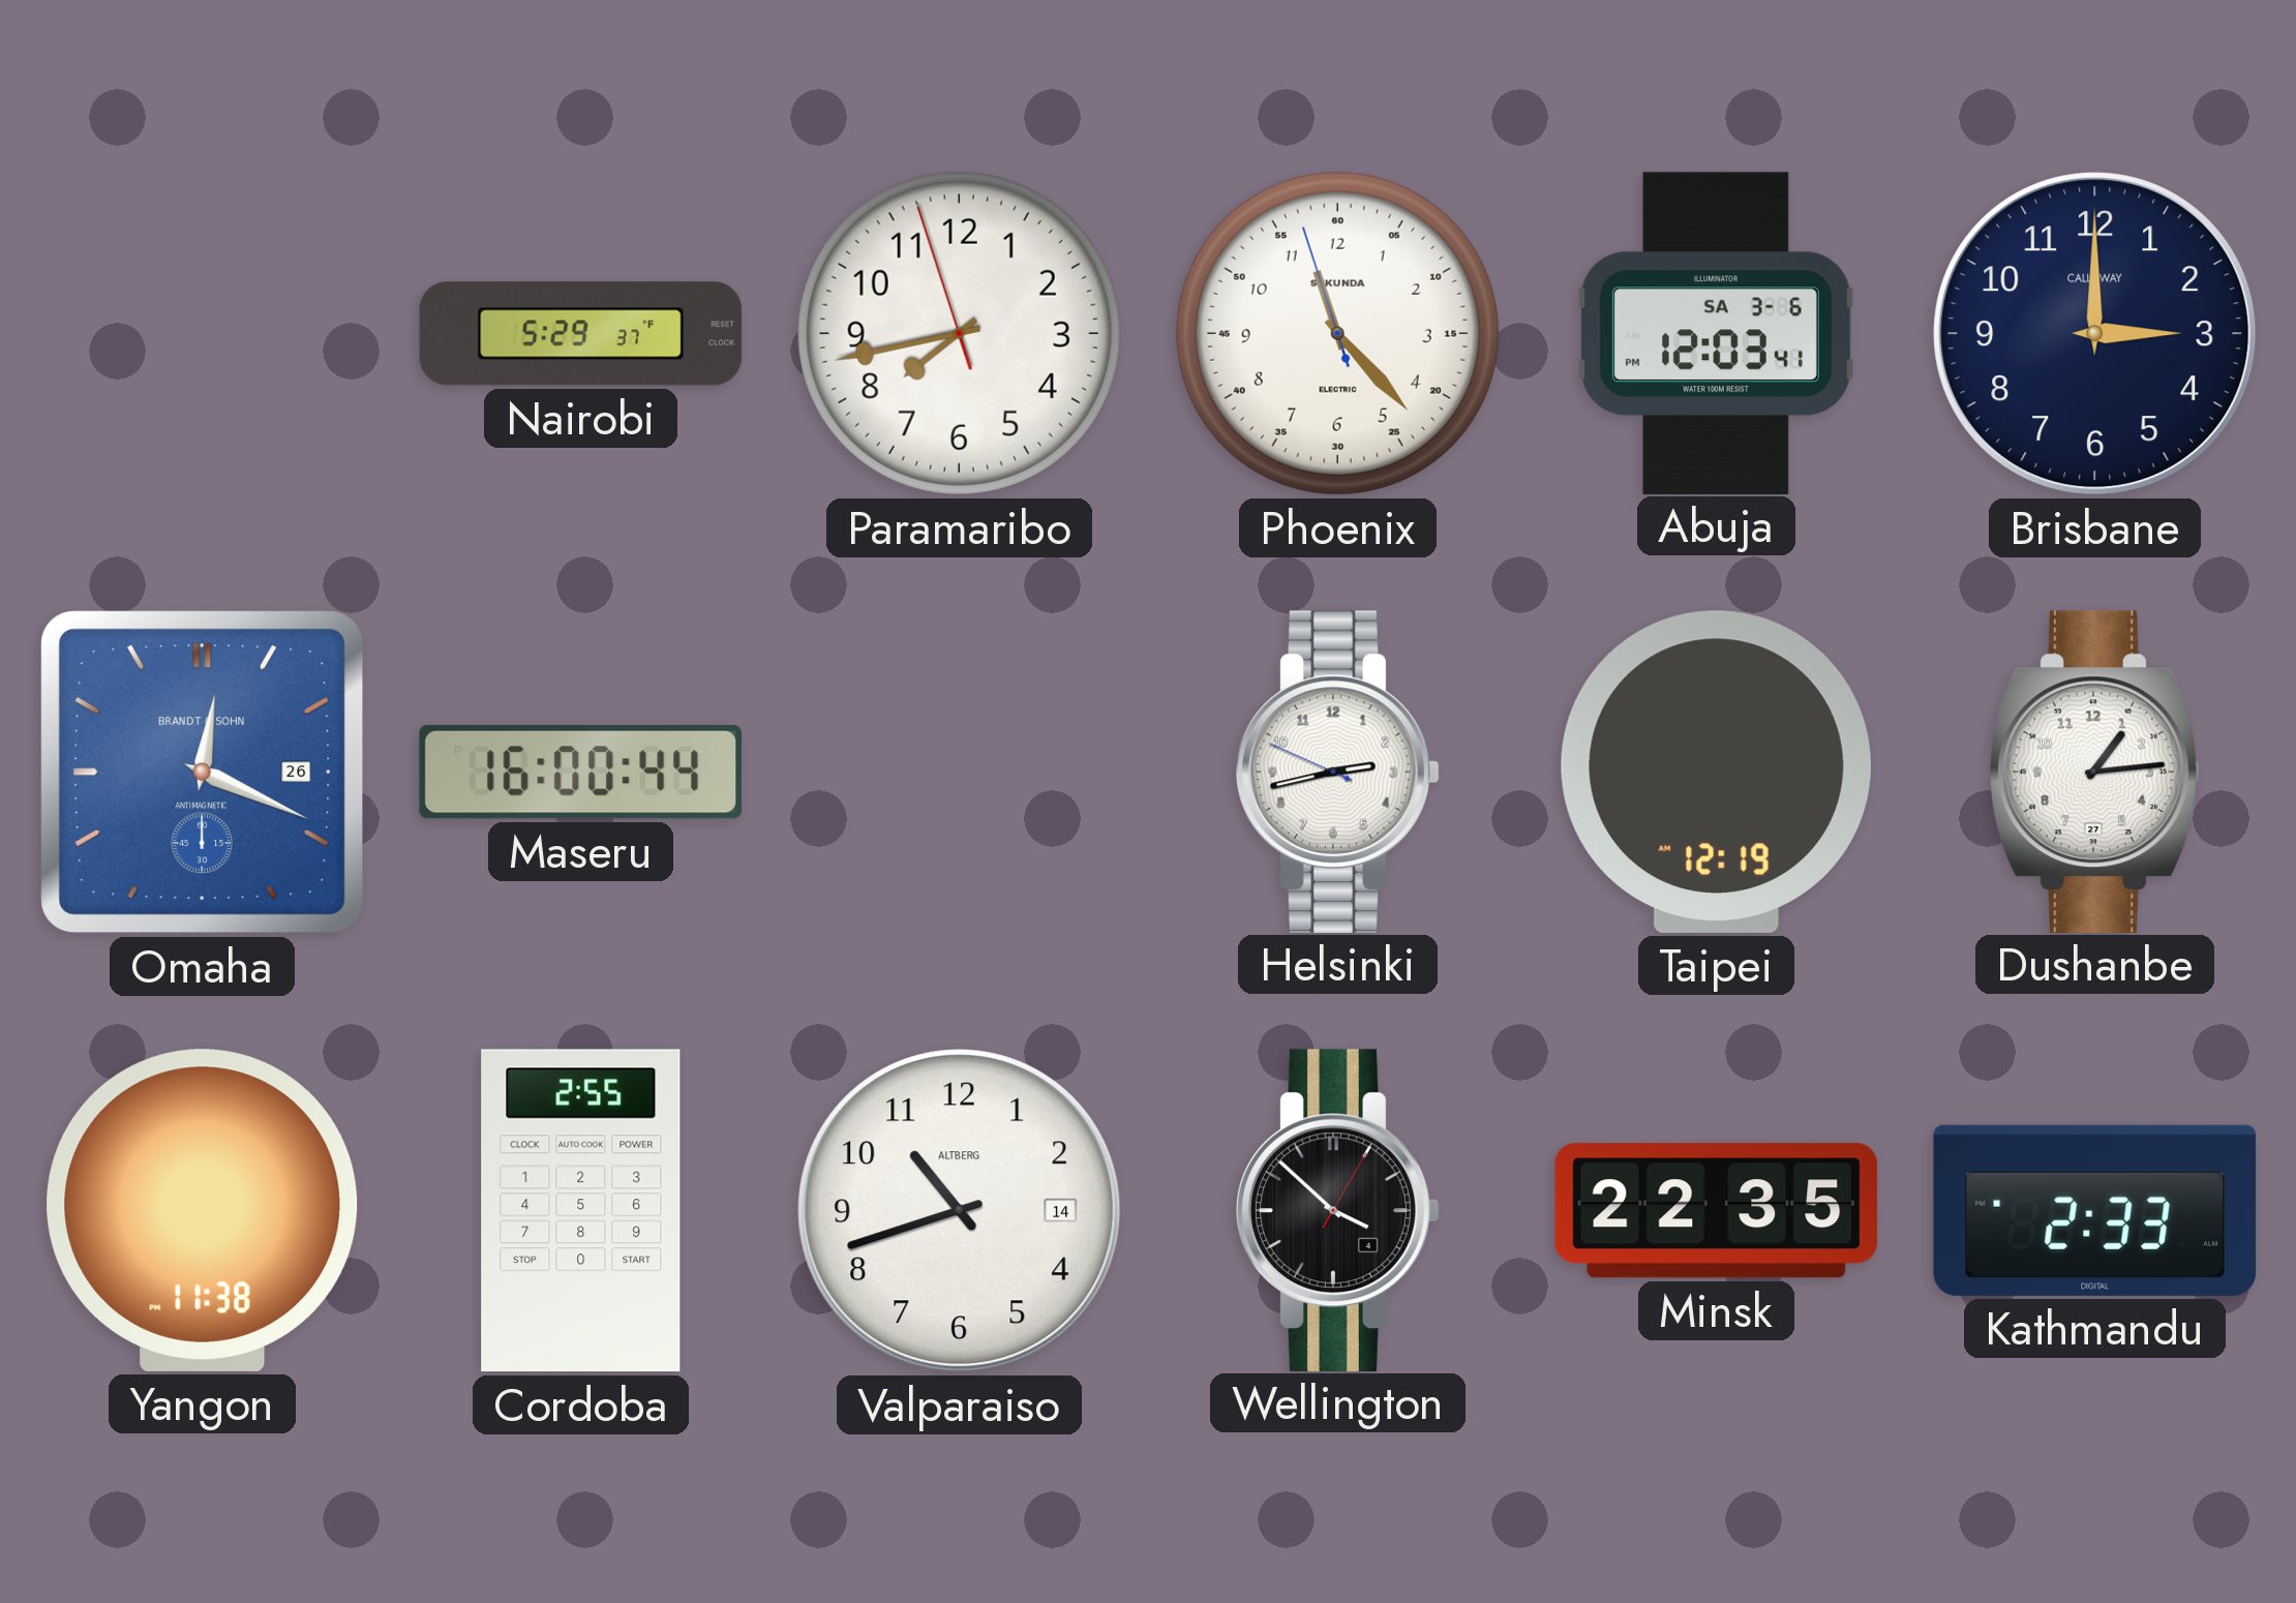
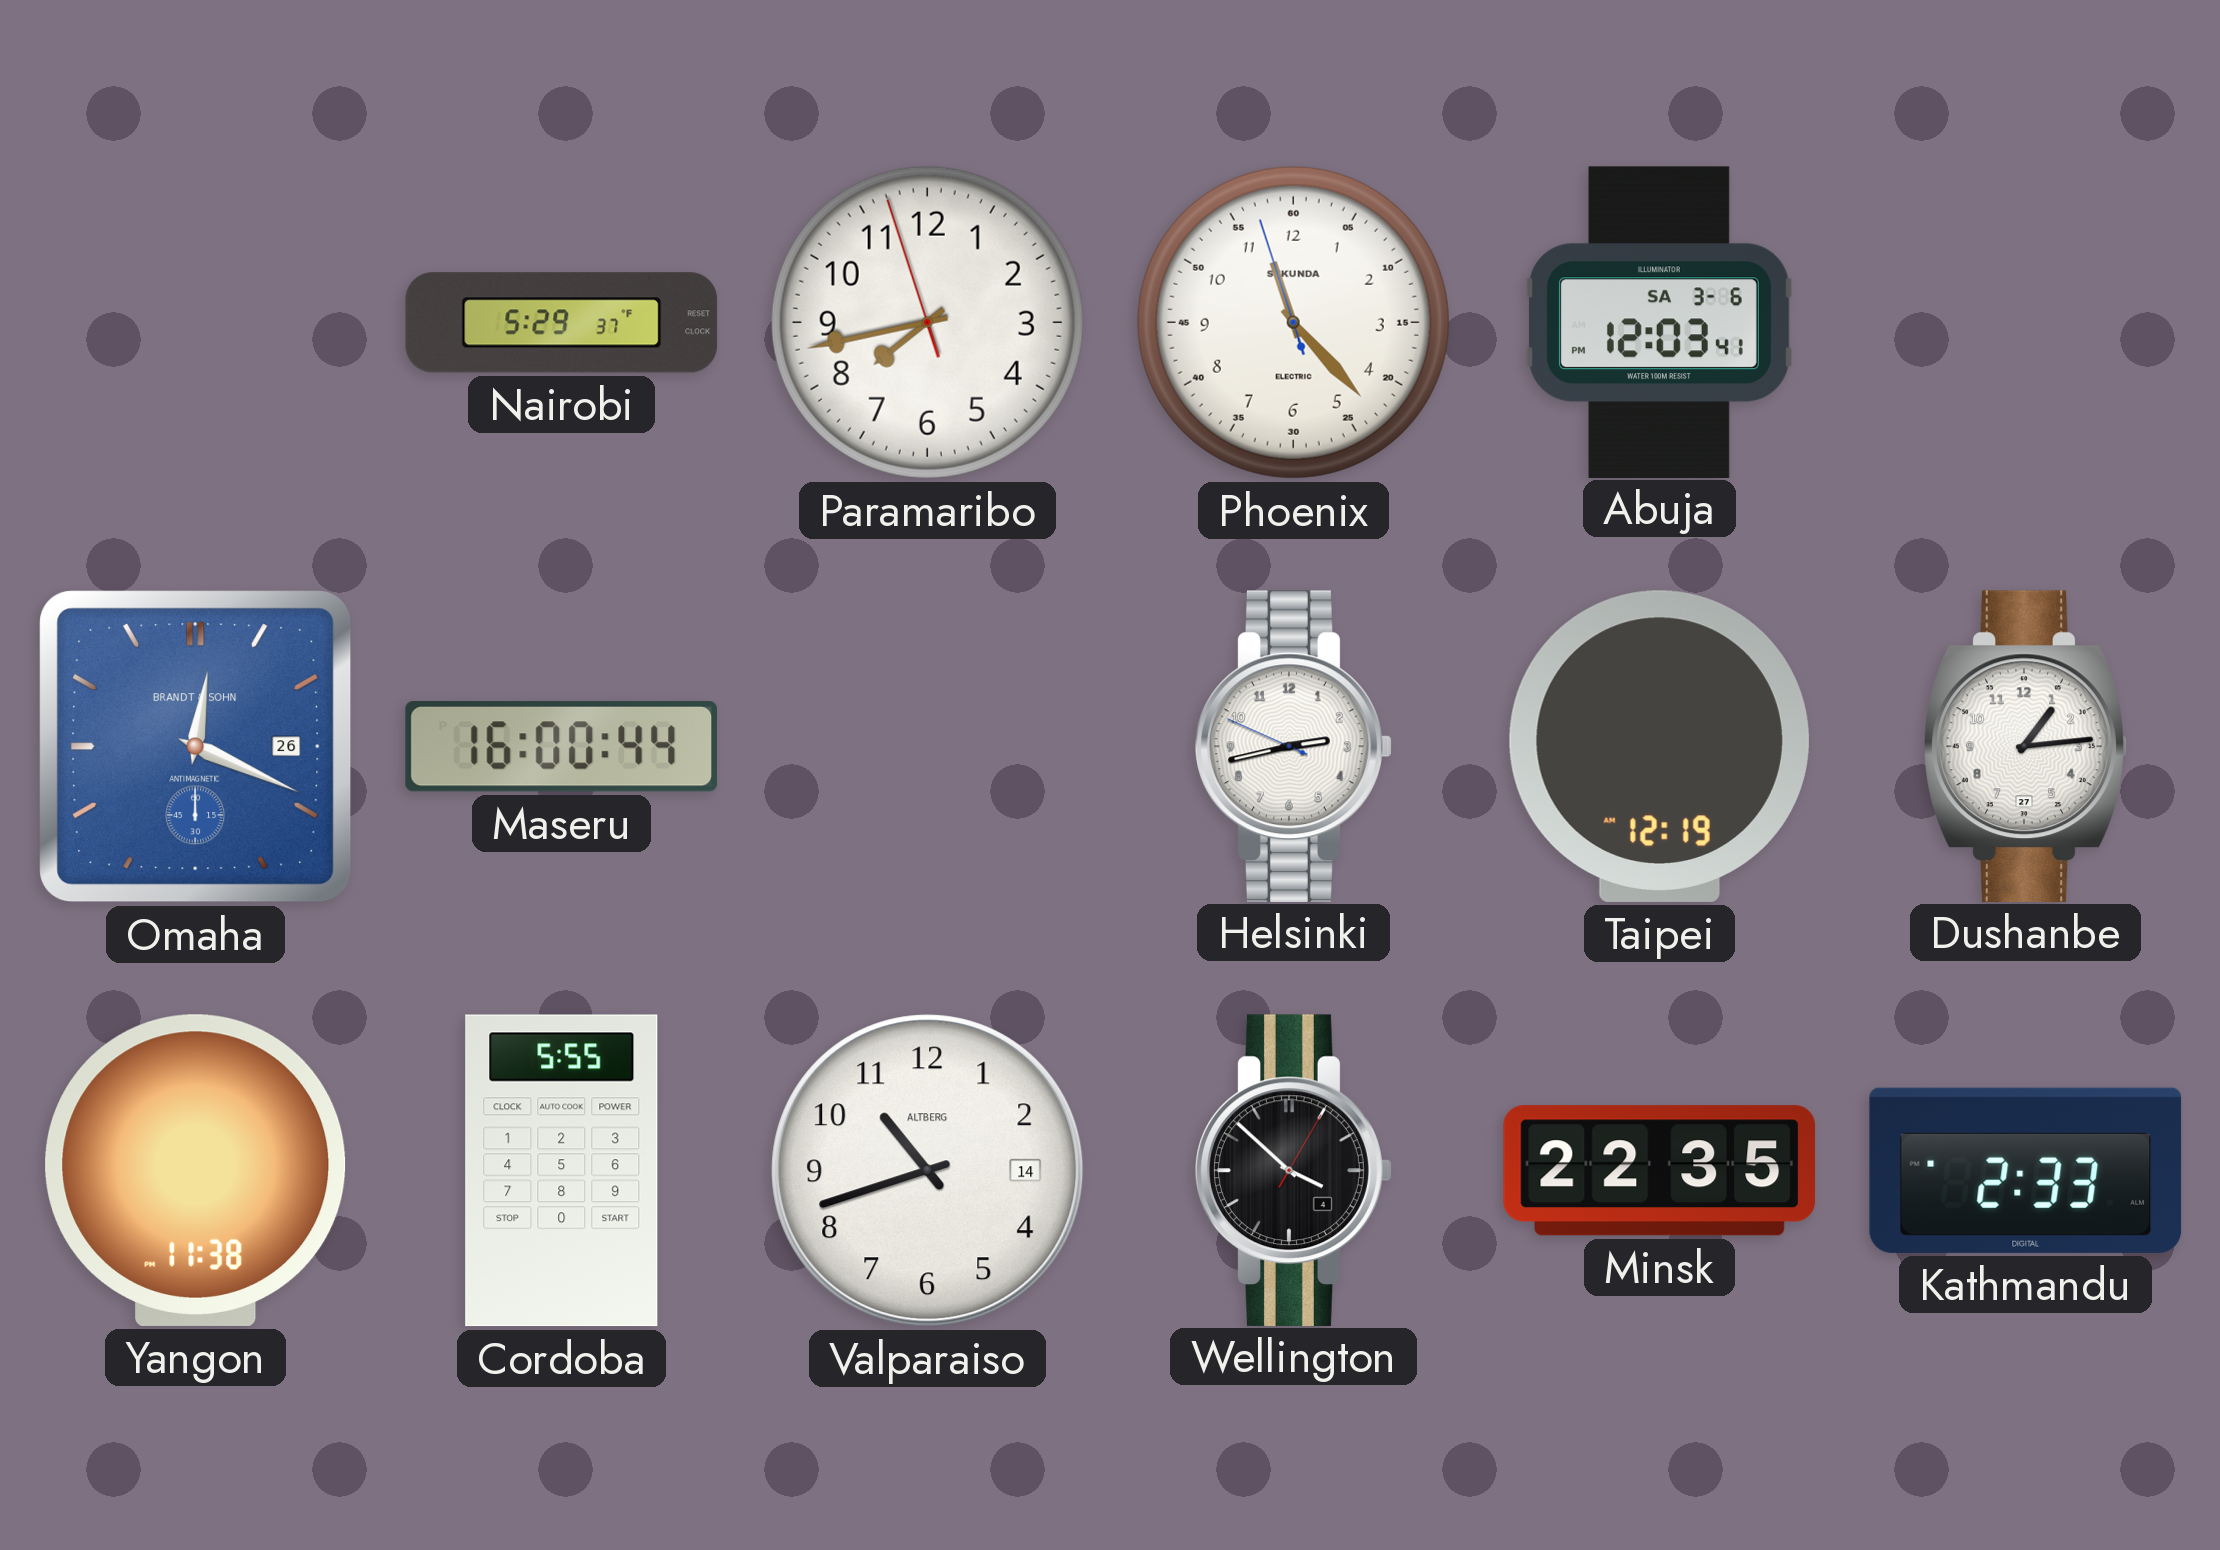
Brisbane: 3:00 -> none (2095, 334)
Cordoba: 2:55 -> 5:55 (562, 1171)
